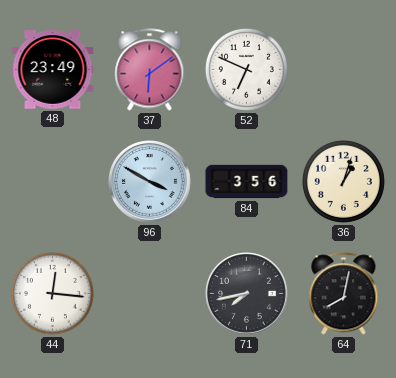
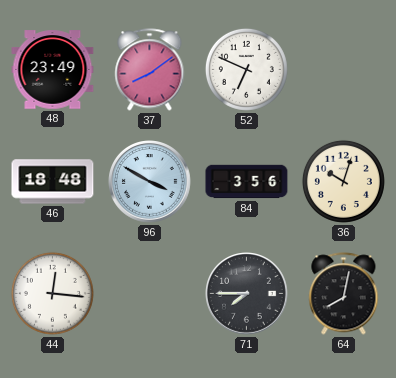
37: 6:09 -> 8:09 (150, 70)
46: none -> 18:48 (53, 182)
36: 1:03 -> 10:03 (343, 181)
71: 7:43 -> 7:45 (247, 294)
